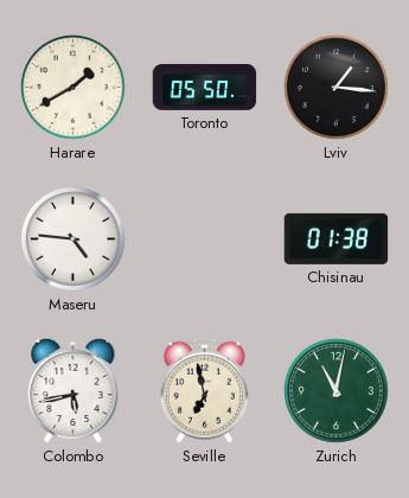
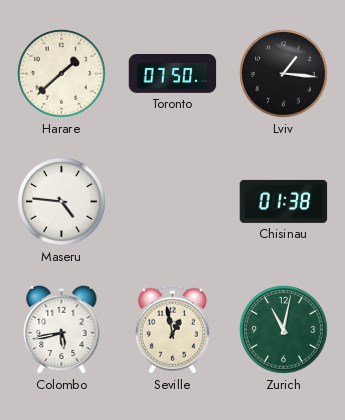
Harare: 1:40 -> 1:38 (62, 74)
Toronto: 05:50 -> 07:50 (173, 74)
Seville: 6:58 -> 12:58 (172, 330)
